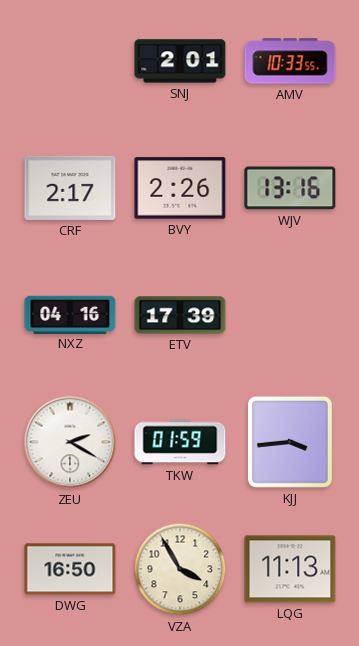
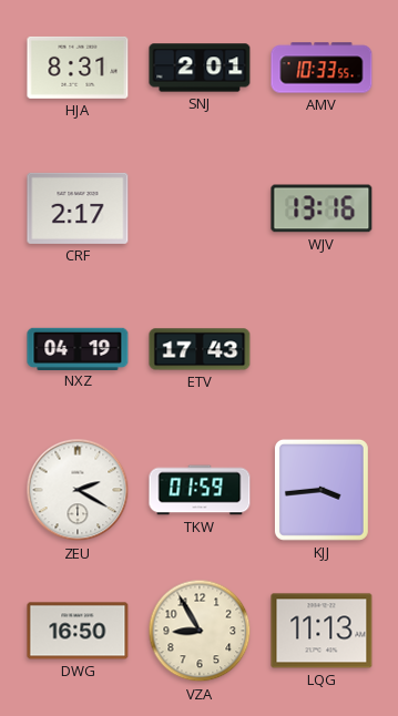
HJA: none -> 8:31 (78, 68)
BVY: 2:26 -> none (180, 188)
NXZ: 04:16 -> 04:19 (78, 348)
ETV: 17:39 -> 17:43 (200, 349)
VZA: 3:55 -> 8:55 (200, 631)
